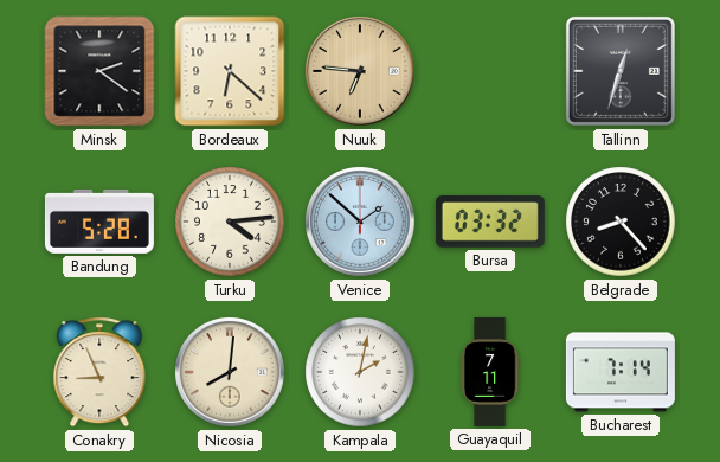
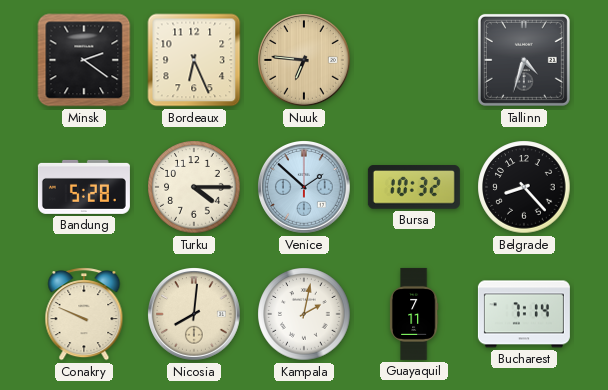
Bordeaux: 6:22 -> 6:26 (194, 60)
Tallinn: 12:33 -> 4:33 (524, 60)
Turku: 4:14 -> 4:15 (194, 187)
Bursa: 03:32 -> 10:32 (414, 187)
Conakry: 8:56 -> 9:49 (84, 314)
